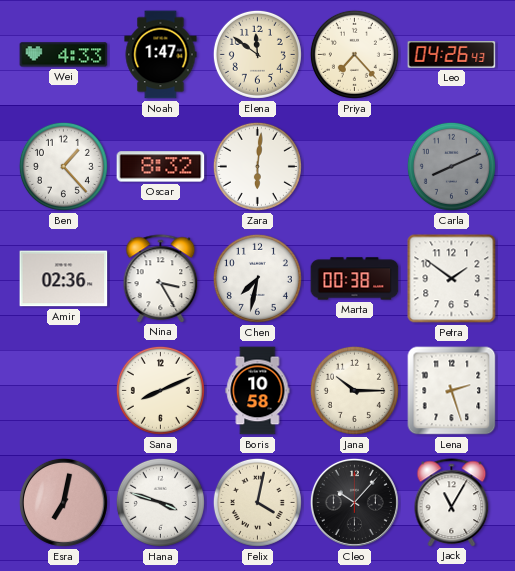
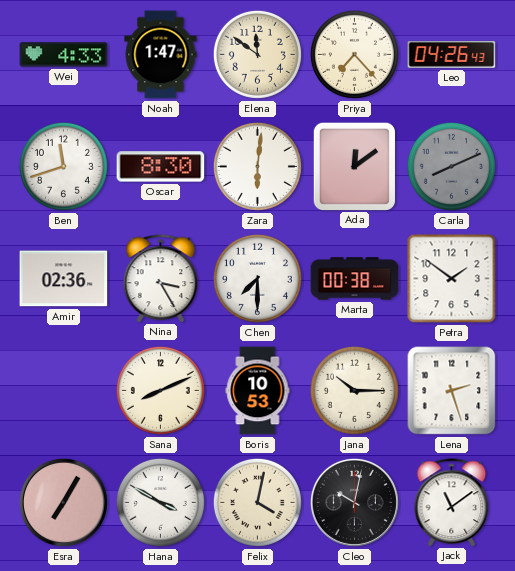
Ben: 1:23 -> 11:42 (63, 166)
Oscar: 8:32 -> 8:30 (161, 167)
Ada: none -> 12:09 (354, 166)
Chen: 7:32 -> 7:30 (257, 278)
Boris: 10:58 -> 10:53 (258, 391)
Esra: 7:02 -> 7:05 (63, 502)
Hana: 3:48 -> 3:50 (160, 502)
Cleo: 10:07 -> 10:02 (354, 502)
Jack: 11:05 -> 11:09 (452, 502)
